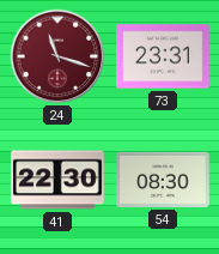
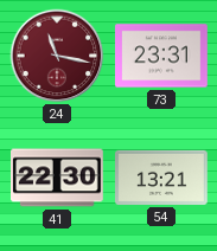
24: 11:18 -> 11:17 (57, 56)
54: 08:30 -> 13:21 (162, 178)
